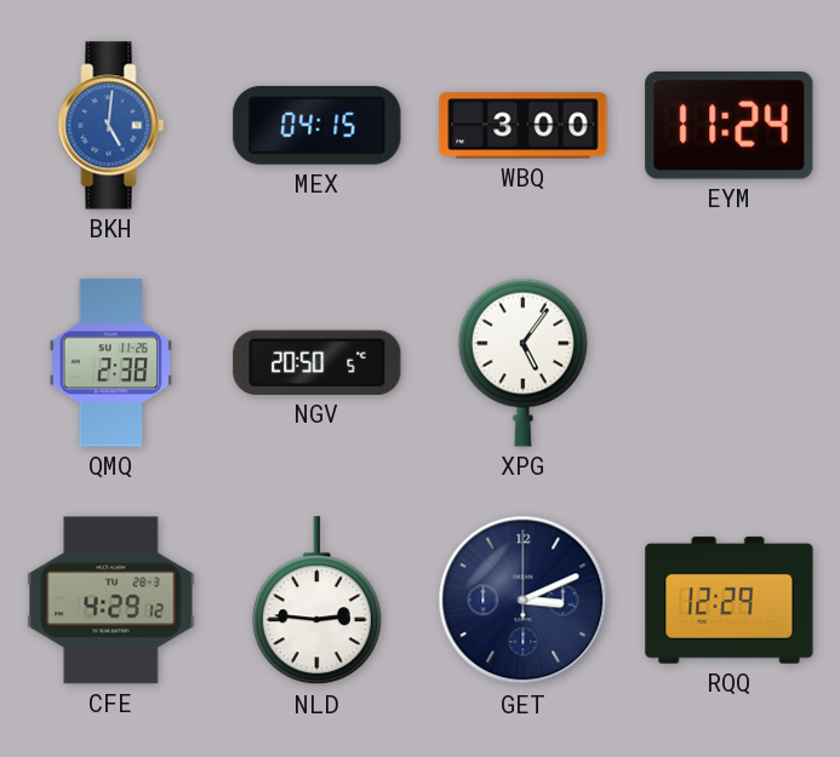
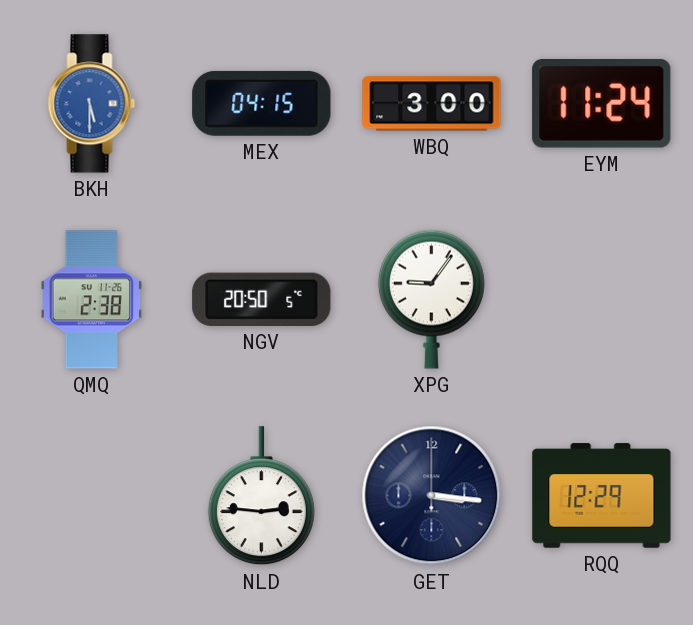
BKH: 5:01 -> 5:30 (92, 104)
XPG: 5:06 -> 9:06 (431, 299)
CFE: 4:29 -> none (112, 601)
GET: 3:11 -> 3:16 (432, 496)
